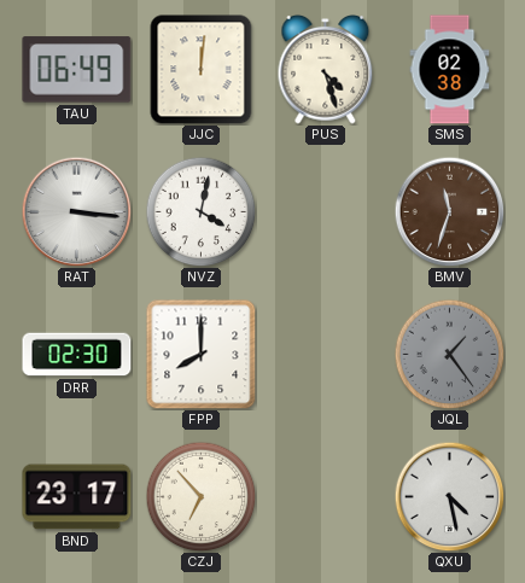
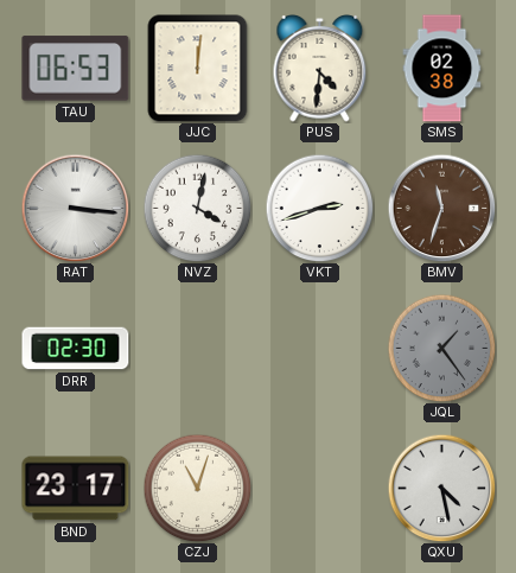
TAU: 06:49 -> 06:53 (76, 69)
PUS: 4:27 -> 4:31 (320, 68)
VKT: none -> 2:42 (319, 208)
FPP: 8:00 -> none (202, 355)
CZJ: 6:53 -> 11:03 (197, 488)
